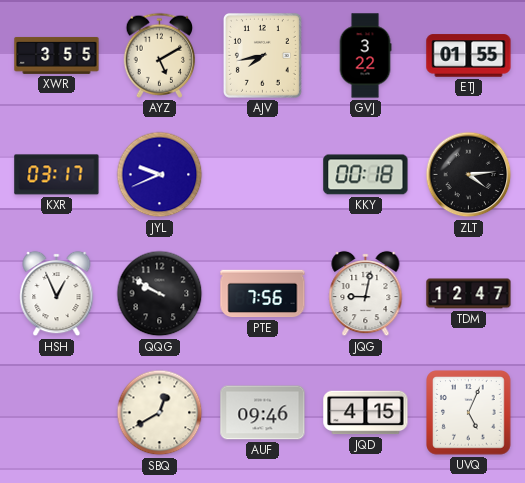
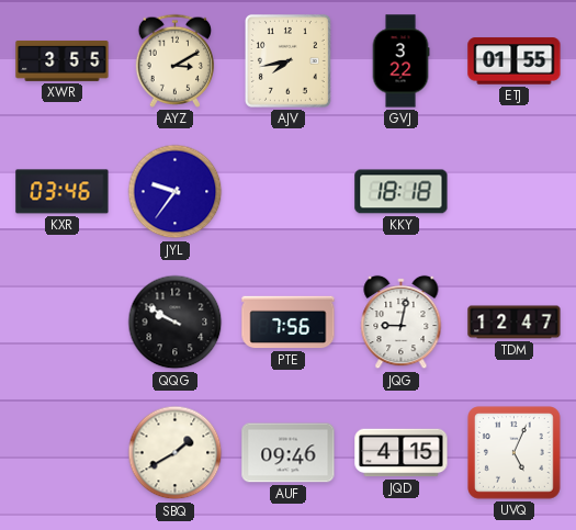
AYZ: 5:10 -> 3:10 (176, 60)
KXR: 03:17 -> 03:46 (63, 192)
JYL: 9:41 -> 9:36 (176, 192)
KKY: 00:18 -> 18:18 (402, 192)
ZLT: 4:14 -> none (469, 175)
HSH: 12:56 -> none (57, 294)
SBQ: 12:40 -> 1:40 (176, 453)
